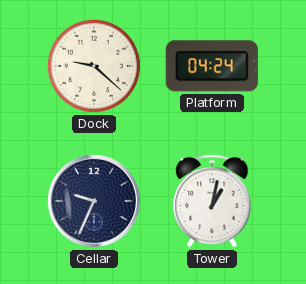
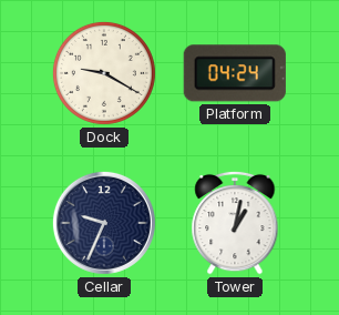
Dock: 9:22 -> 9:20 (104, 73)
